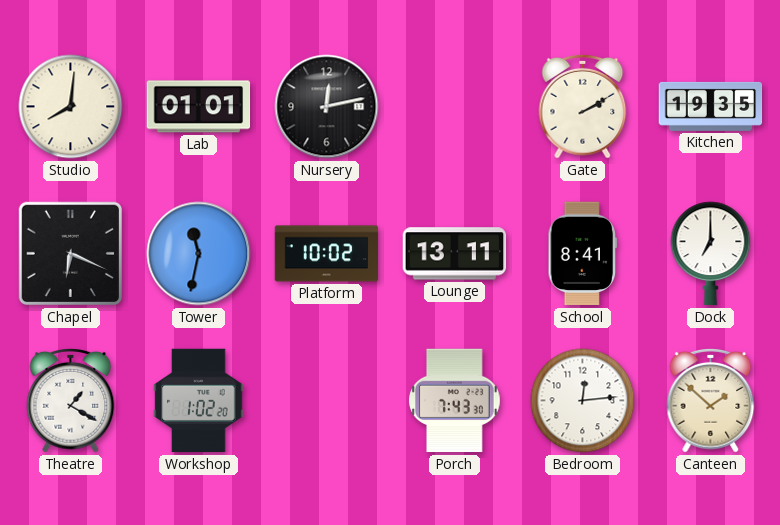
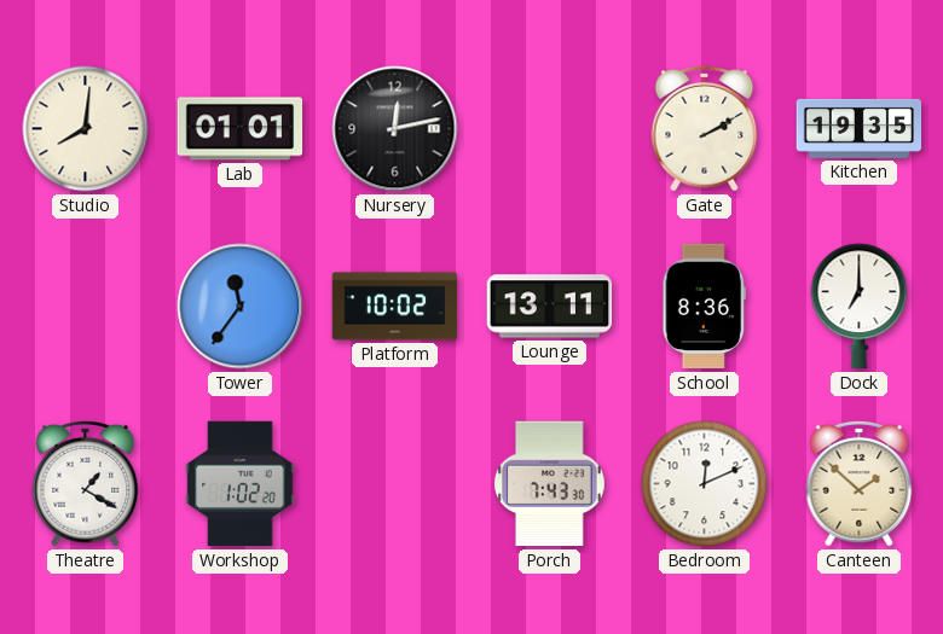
Chapel: 6:19 -> none (71, 254)
Tower: 11:32 -> 11:36 (241, 307)
School: 8:41 -> 8:36 (705, 307)
Bedroom: 12:14 -> 12:11 (705, 484)
